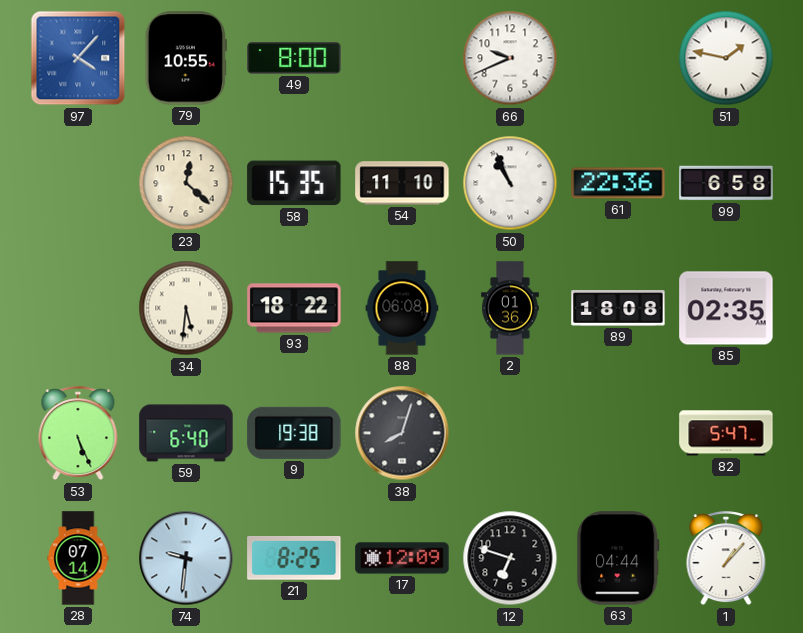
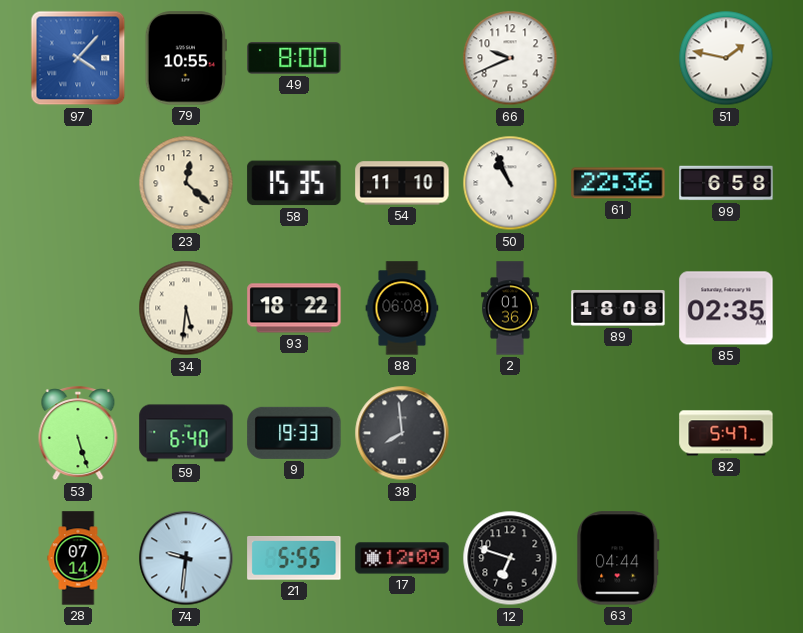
53: 5:26 -> 5:27 (78, 434)
9: 19:38 -> 19:33 (294, 433)
38: 8:03 -> 7:59 (402, 433)
21: 8:25 -> 5:55 (294, 559)
1: 1:07 -> none (726, 559)
